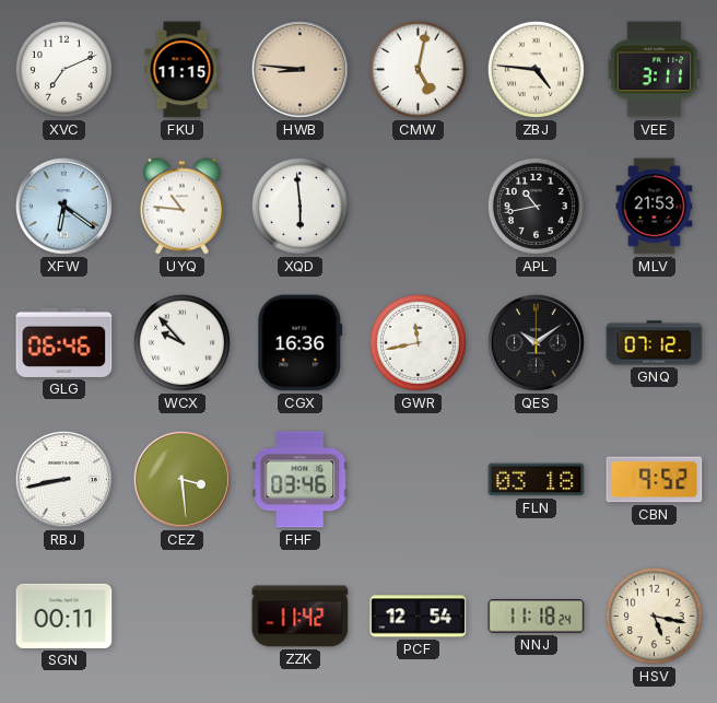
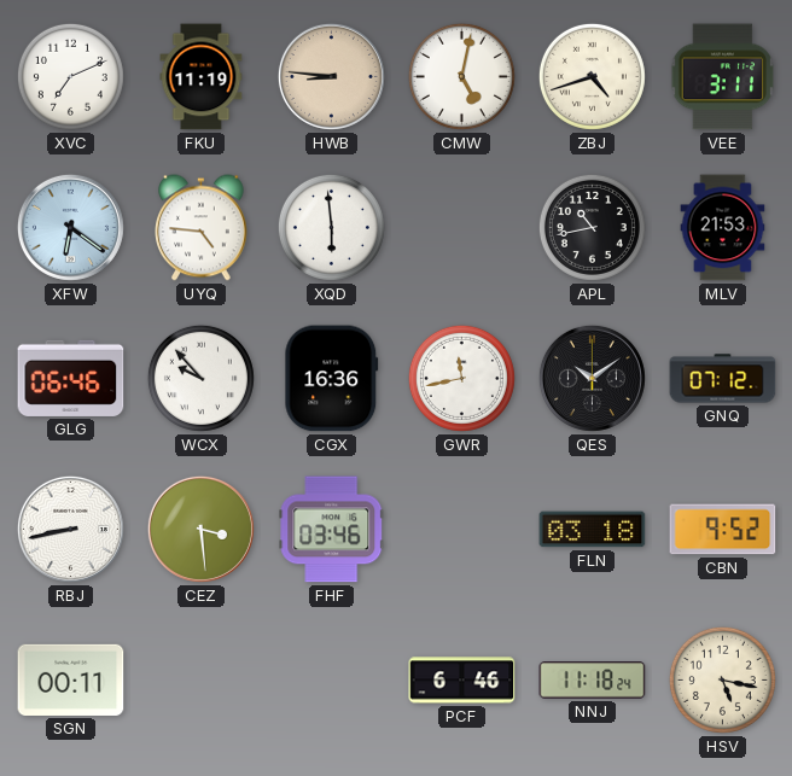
FKU: 11:15 -> 11:19 (202, 77)
ZBJ: 4:46 -> 4:42 (592, 76)
UYQ: 10:46 -> 4:46 (202, 228)
ZZK: 11:42 -> none (301, 617)
PCF: 12:54 -> 6:46 (462, 681)
